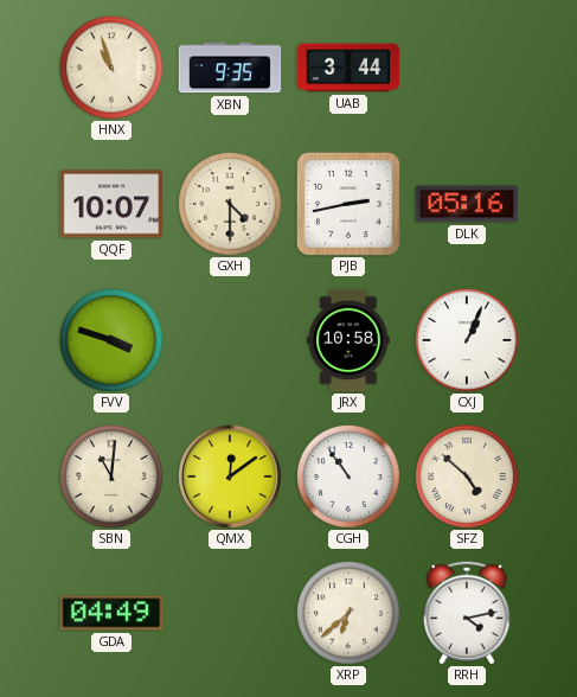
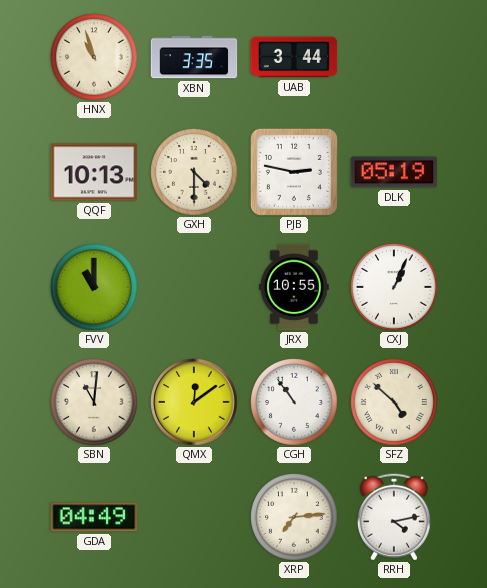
XBN: 9:35 -> 3:35 (194, 57)
QQF: 10:07 -> 10:13 (94, 172)
PJB: 2:43 -> 2:47 (294, 172)
DLK: 05:16 -> 05:19 (394, 172)
FVV: 3:48 -> 11:00 (94, 287)
JRX: 10:58 -> 10:55 (294, 287)
XRP: 6:38 -> 7:14 (294, 517)
